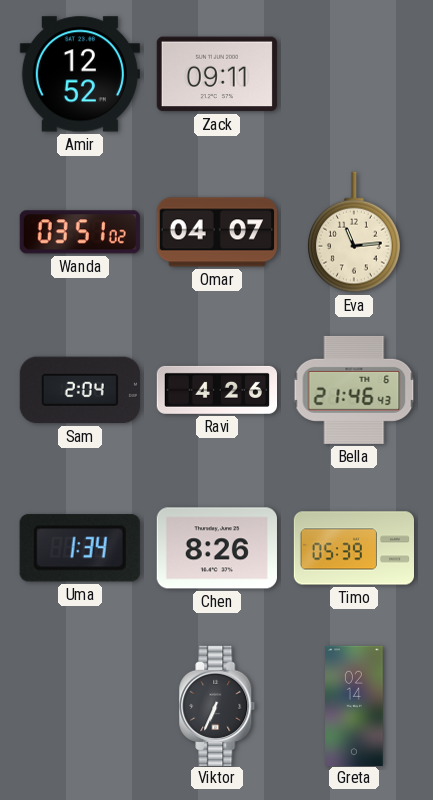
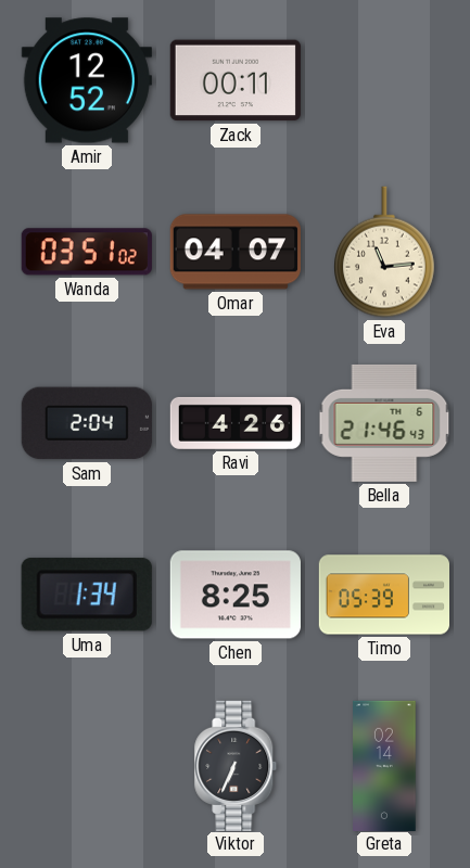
Zack: 09:11 -> 00:11 (236, 80)
Chen: 8:26 -> 8:25 (236, 595)
